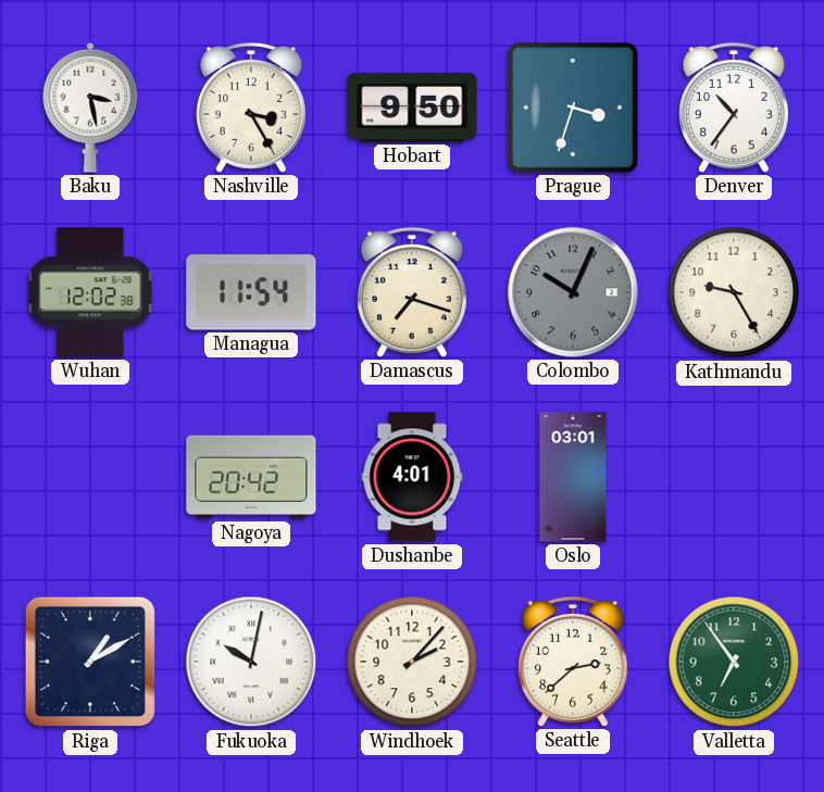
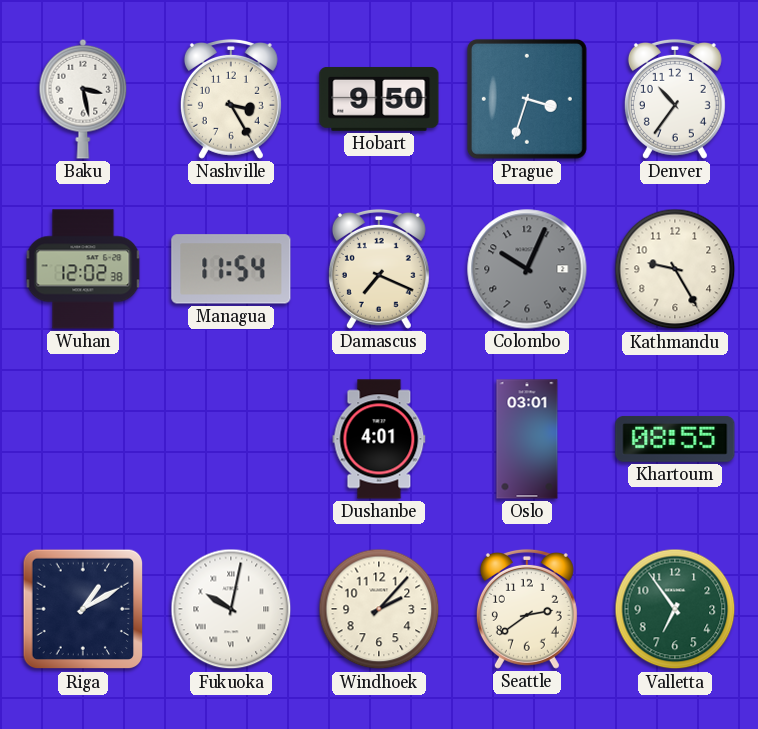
Damascus: 7:18 -> 7:19 (379, 269)
Nagoya: 20:42 -> none (251, 477)
Khartoum: none -> 08:55 (675, 439)
Seattle: 2:38 -> 2:39 (527, 609)
